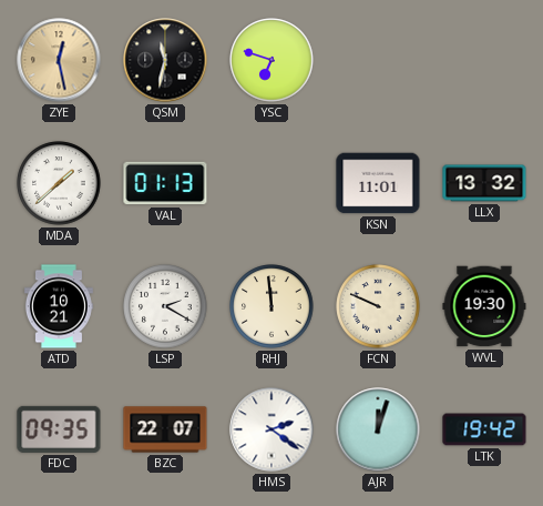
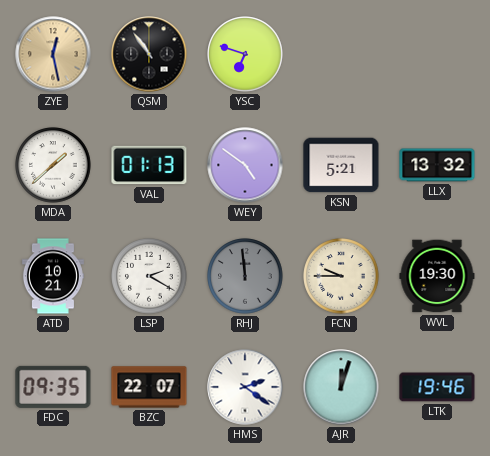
QSM: 11:32 -> 10:54 (149, 54)
WEY: none -> 4:51 (245, 165)
KSN: 11:01 -> 5:21 (341, 165)
RHJ dial: cream -> grey (245, 276)
FCN: 9:49 -> 9:45 (341, 276)
LTK: 19:42 -> 19:46 (437, 387)
